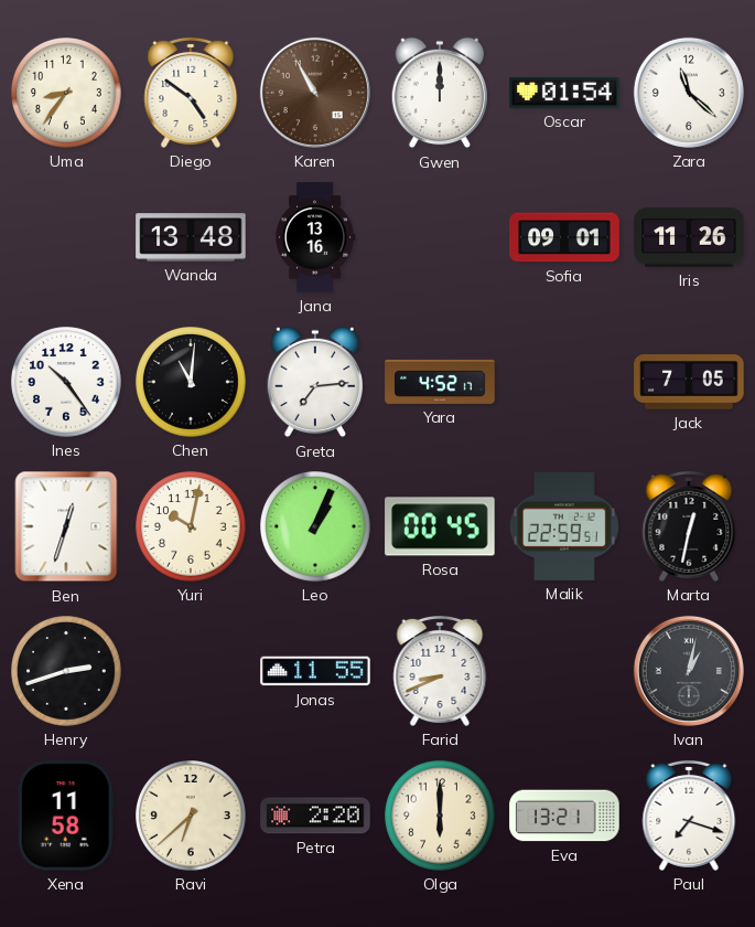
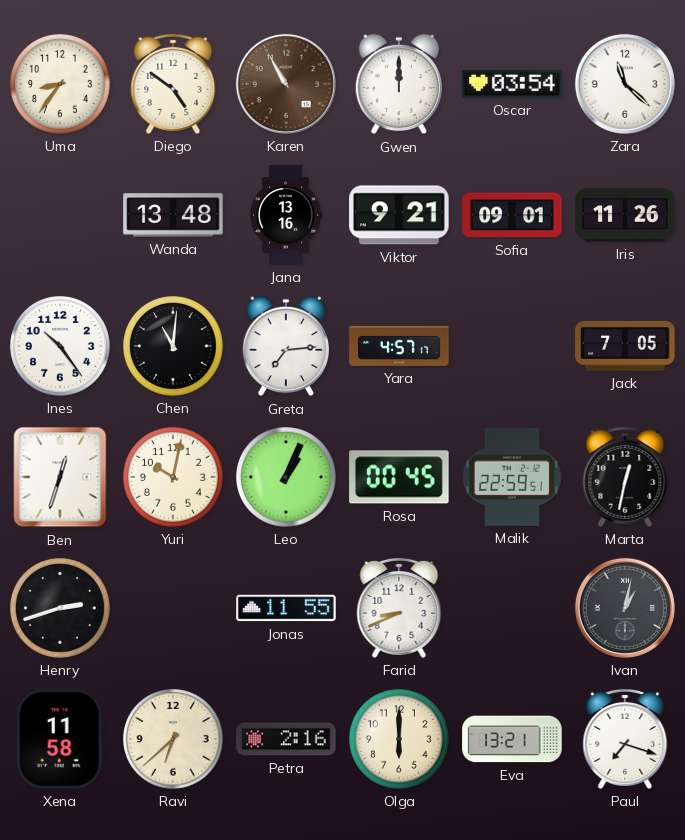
Oscar: 01:54 -> 03:54 (512, 84)
Viktor: none -> 9:21 (399, 215)
Yara: 4:52 -> 4:57 (399, 346)
Petra: 2:20 -> 2:16 (286, 739)
